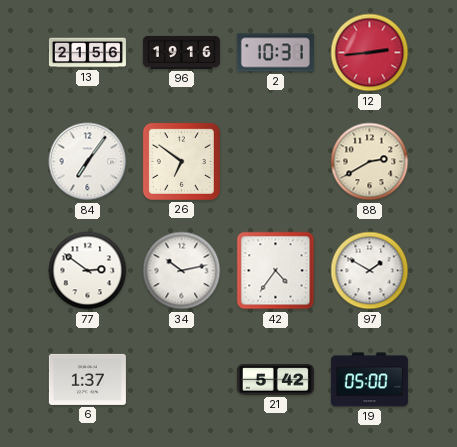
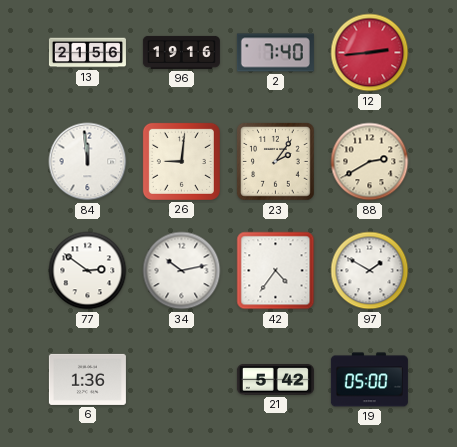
2: 10:31 -> 7:40 (275, 53)
84: 7:06 -> 11:59 (88, 162)
26: 6:51 -> 9:01 (181, 161)
23: none -> 2:06 (276, 162)
6: 1:37 -> 1:36 (87, 379)
